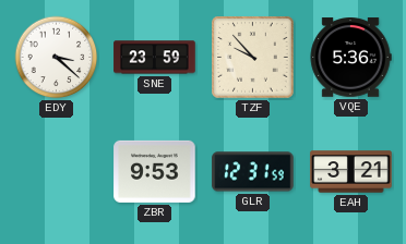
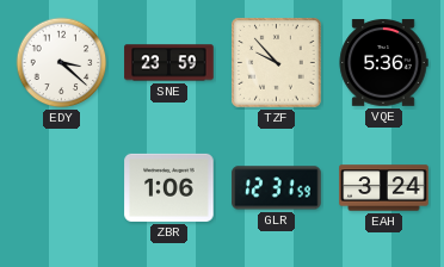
ZBR: 9:53 -> 1:06 (169, 187)
EAH: 3:21 -> 3:24 (384, 188)
